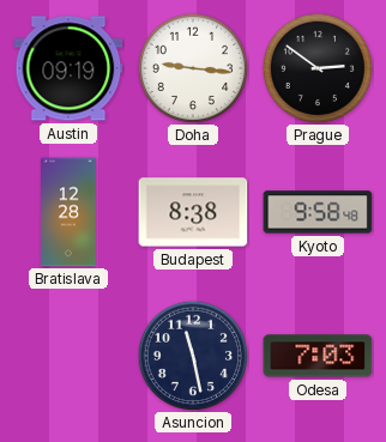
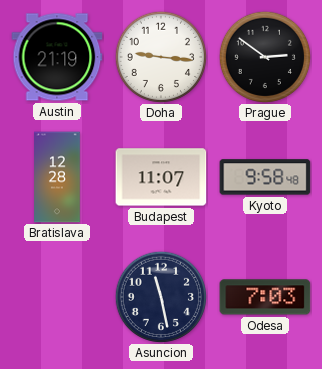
Austin: 09:19 -> 21:19 (57, 57)
Budapest: 8:38 -> 11:07 (161, 177)
